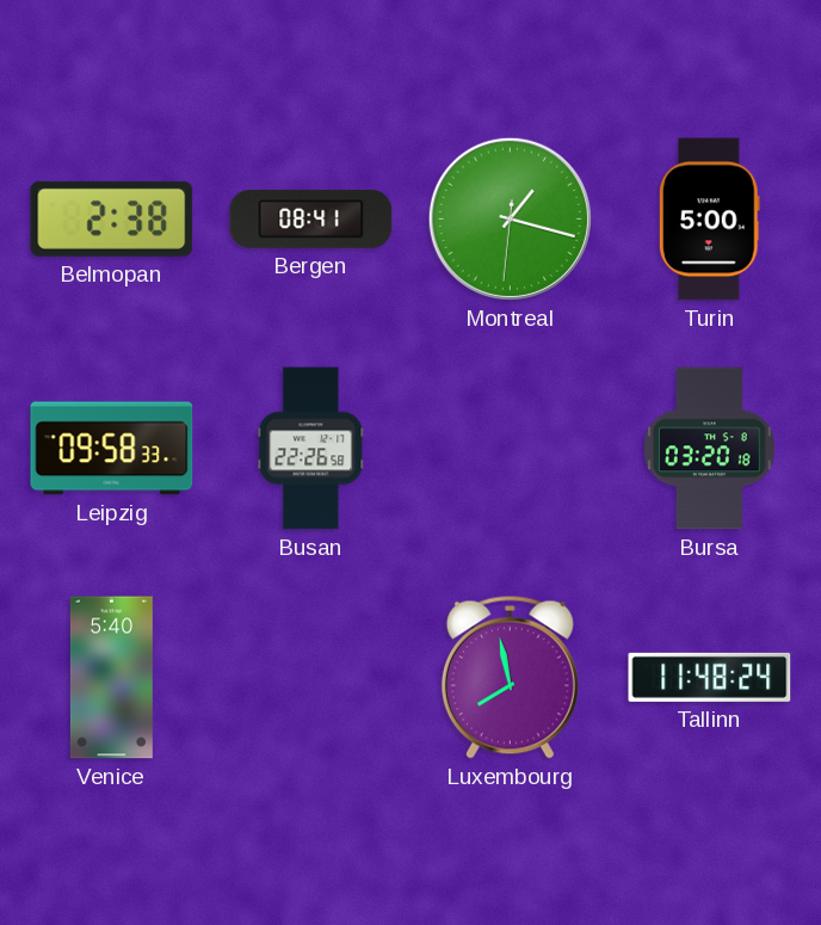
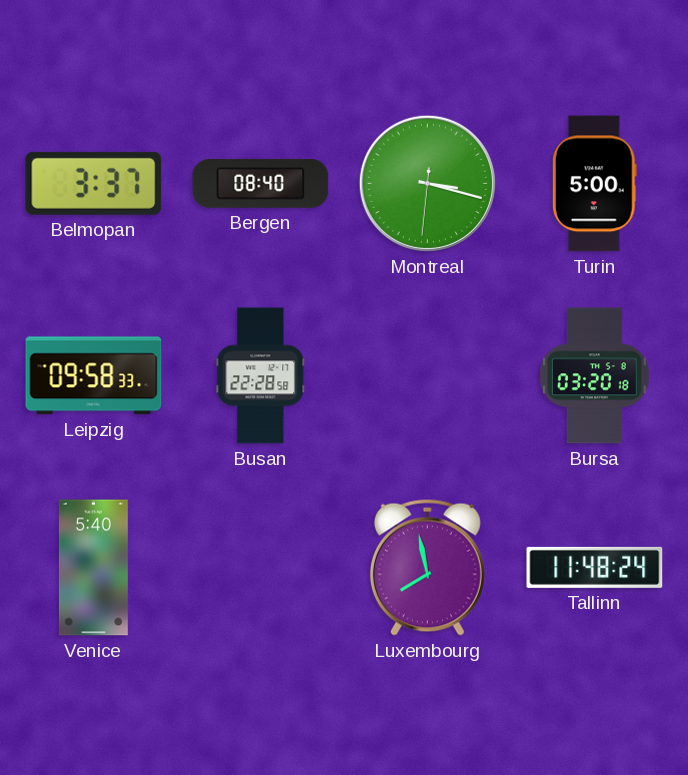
Belmopan: 2:38 -> 3:37 (94, 183)
Bergen: 08:41 -> 08:40 (261, 183)
Montreal: 1:17 -> 3:17 (427, 183)
Busan: 22:26 -> 22:28 (261, 376)
